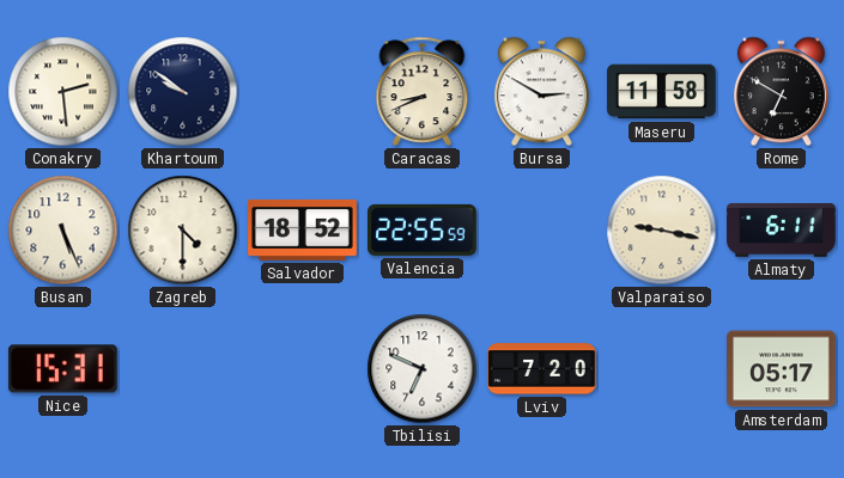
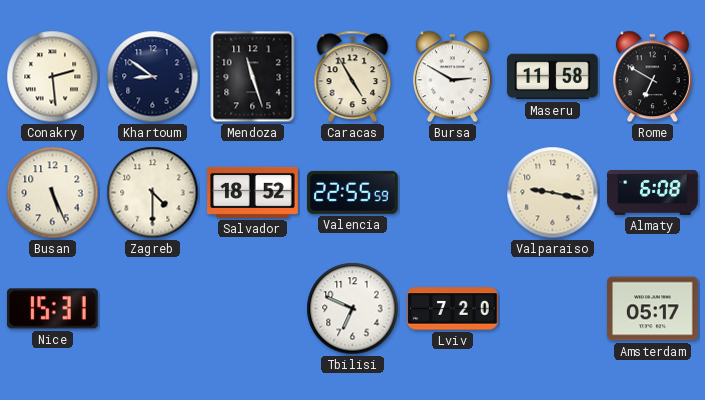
Khartoum: 9:51 -> 8:51 (153, 77)
Mendoza: none -> 11:27 (253, 77)
Caracas: 8:41 -> 4:55 (353, 76)
Almaty: 6:11 -> 6:08 (653, 193)
